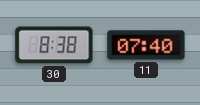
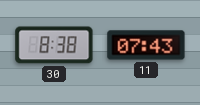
11: 07:40 -> 07:43 (146, 45)
